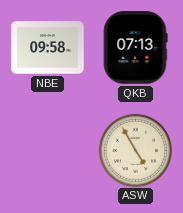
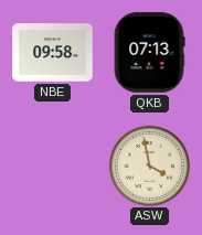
ASW: 4:55 -> 3:58 (149, 165)
